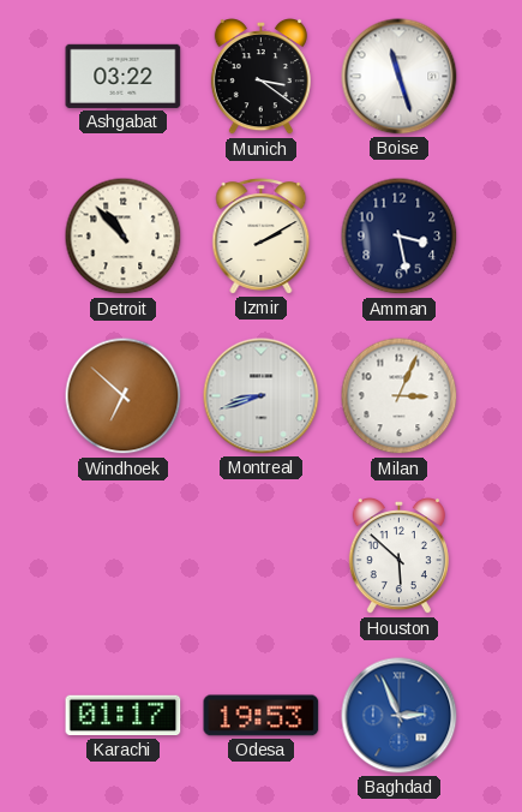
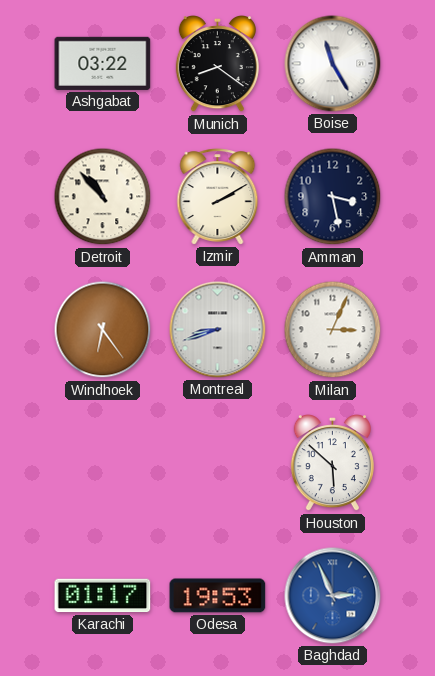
Munich: 3:21 -> 8:21 (217, 65)
Boise: 11:27 -> 11:25 (333, 64)
Windhoek: 6:52 -> 6:24 (103, 330)
